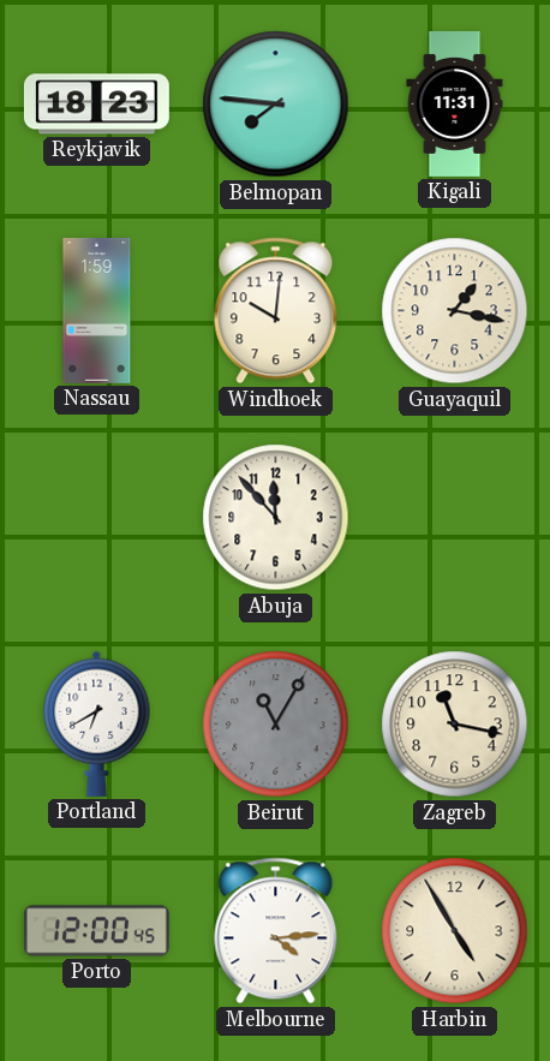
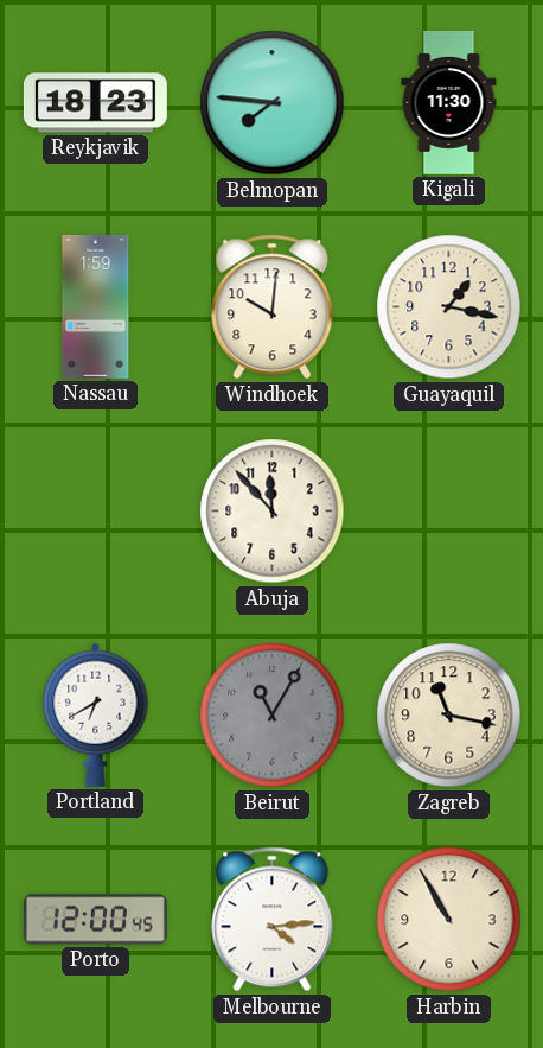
Kigali: 11:31 -> 11:30 (449, 102)
Harbin: 4:55 -> 10:55 (449, 920)
